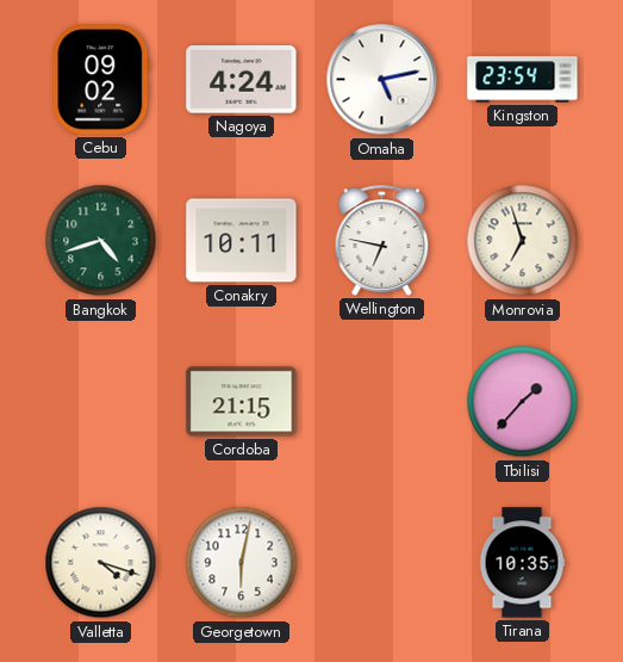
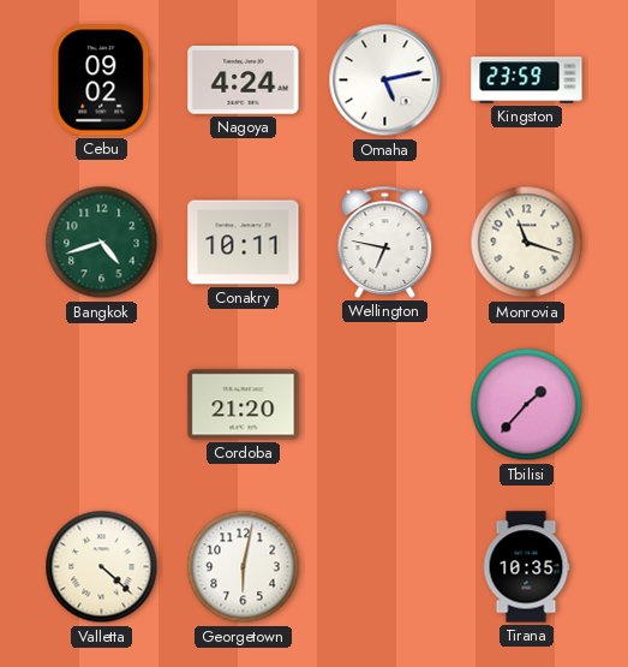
Kingston: 23:54 -> 23:59 (527, 81)
Monrovia: 6:57 -> 11:18 (527, 243)
Cordoba: 21:15 -> 21:20 (244, 405)
Valletta: 4:18 -> 4:22 (102, 567)
